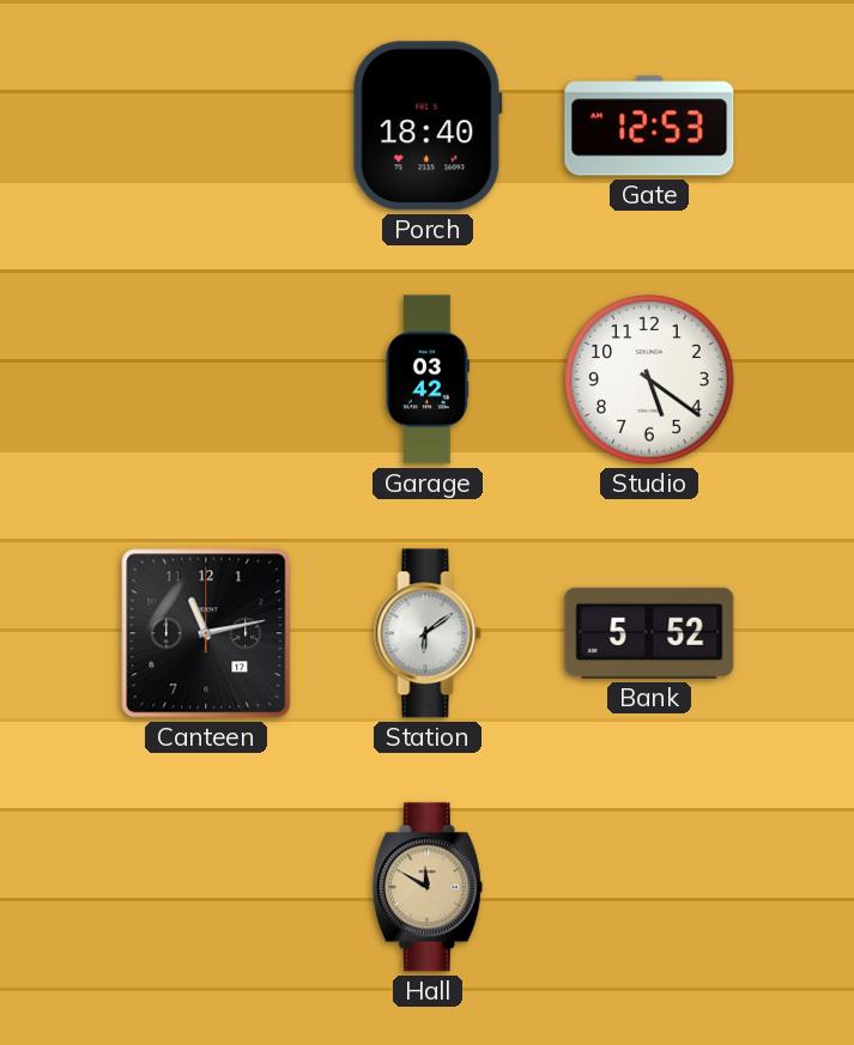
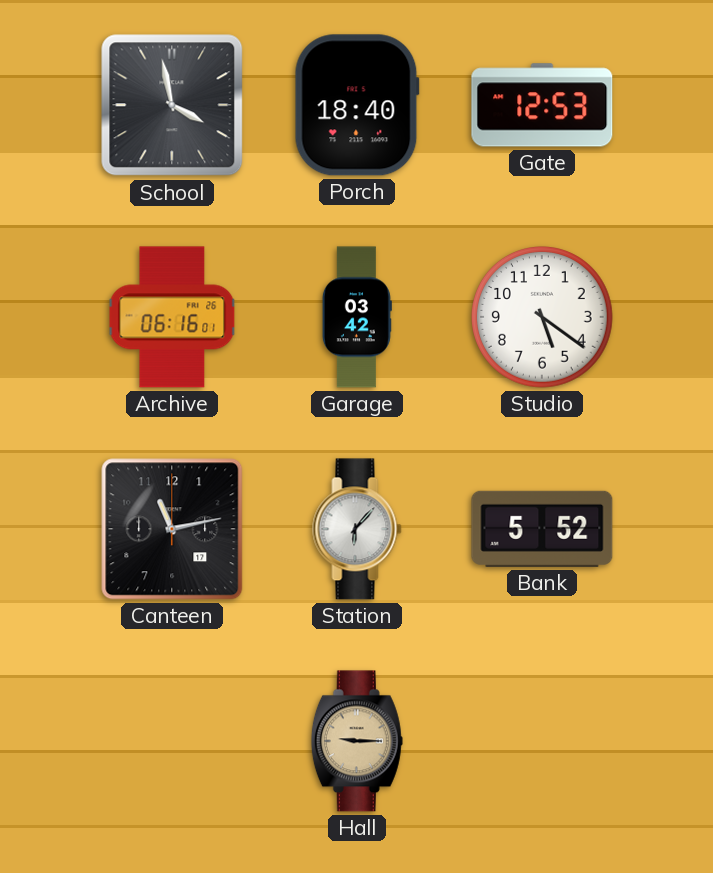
School: none -> 3:58 (172, 105)
Archive: none -> 06:16 (172, 317)
Station: 6:09 -> 6:07 (357, 529)
Hall: 11:50 -> 9:15 (357, 741)
